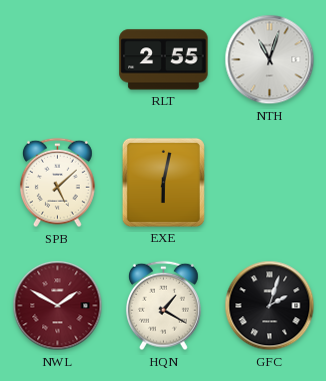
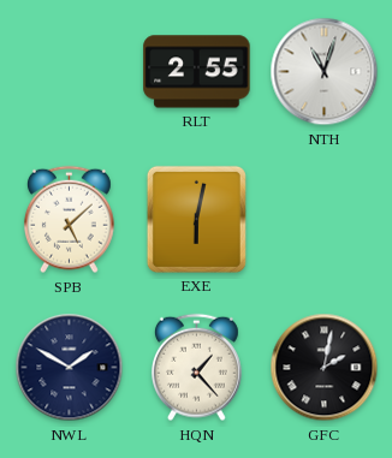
NWL dial: burgundy -> navy (70, 368)
HQN: 1:20 -> 1:23 (197, 368)
GFC: 2:03 -> 2:02 (325, 368)
